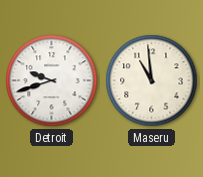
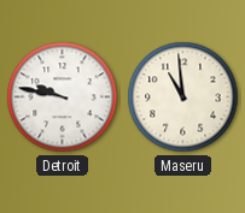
Detroit: 9:42 -> 9:47 (63, 97)
